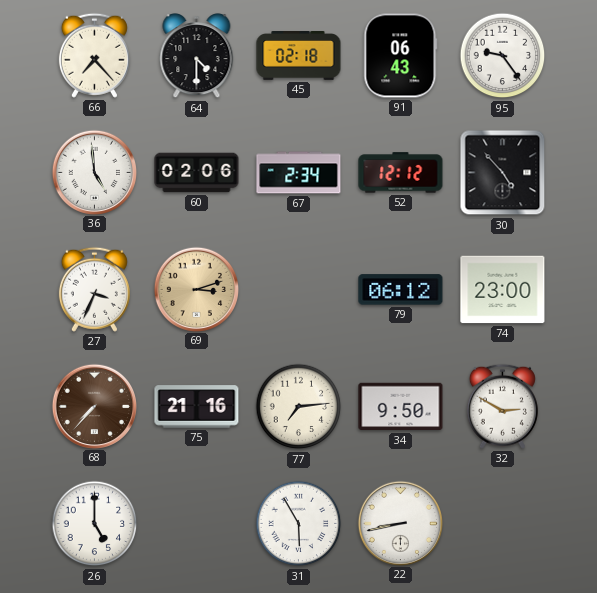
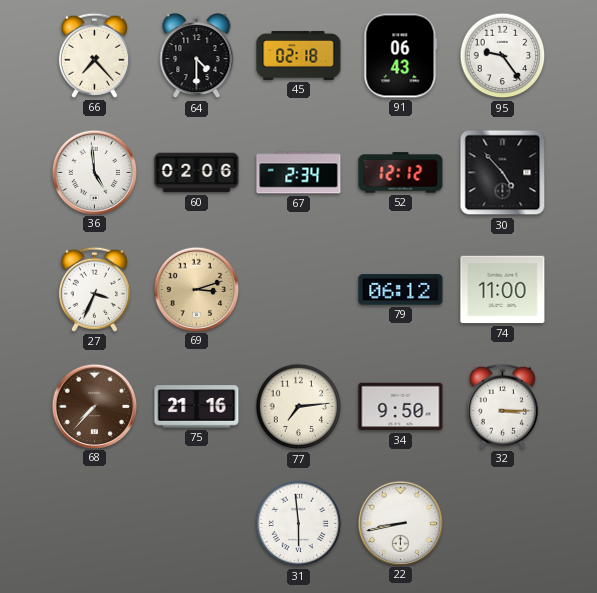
74: 23:00 -> 11:00 (503, 290)
32: 2:50 -> 3:15 (502, 406)
26: 5:00 -> none (95, 524)
31: 5:55 -> 5:59 (299, 524)
